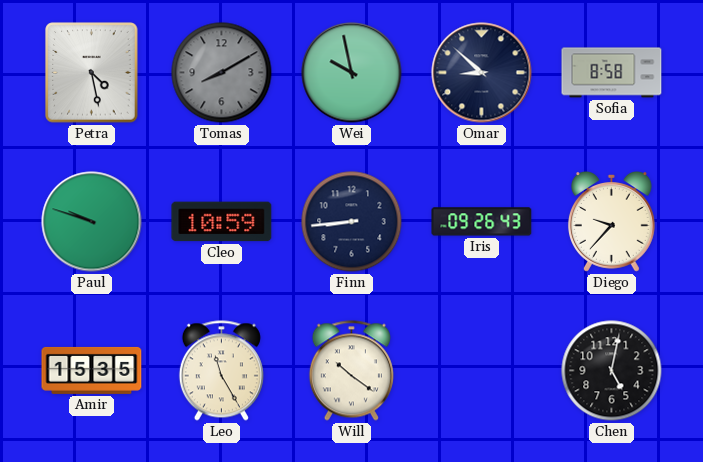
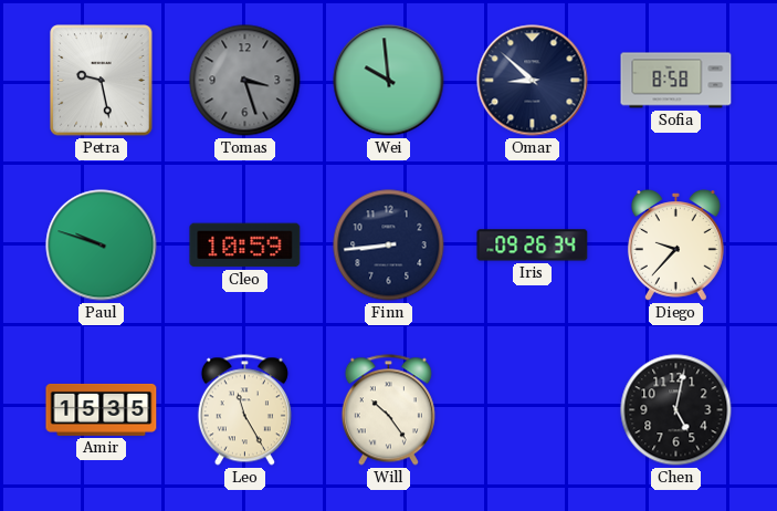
Petra: 4:28 -> 9:28 (102, 81)
Tomas: 8:10 -> 3:27 (245, 81)
Wei: 9:58 -> 9:59 (389, 81)
Iris: 09:26:43 -> 09:26:34 (533, 246)
Will: 10:21 -> 10:24 (388, 410)
